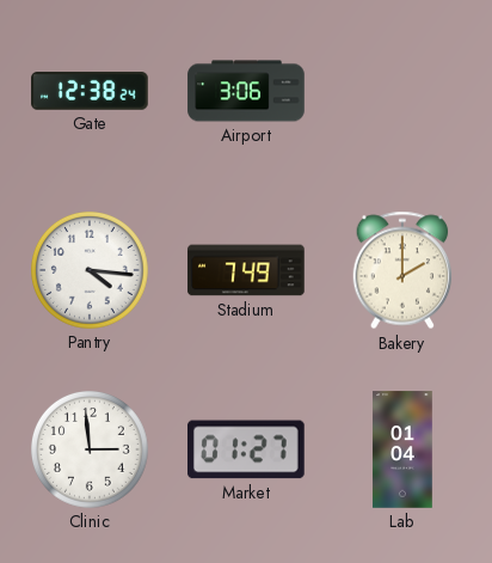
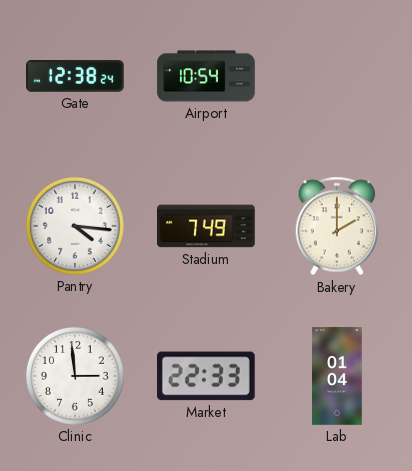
Airport: 3:06 -> 10:54 (206, 76)
Market: 01:27 -> 22:33 (207, 376)
